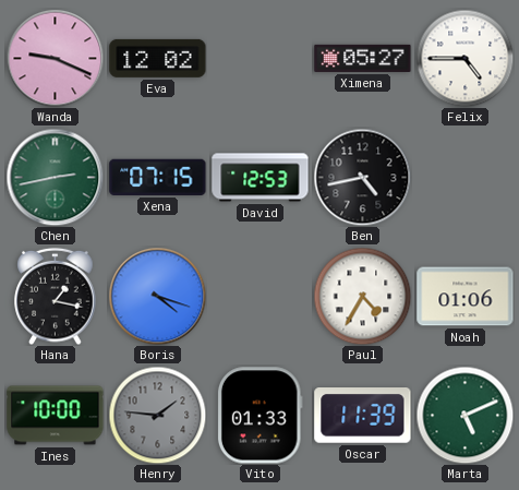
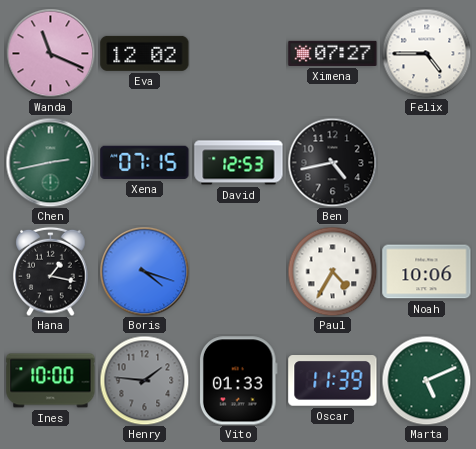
Wanda: 9:19 -> 11:19 (50, 53)
Ximena: 05:27 -> 07:27 (333, 53)
Noah: 01:06 -> 10:06 (427, 272)
